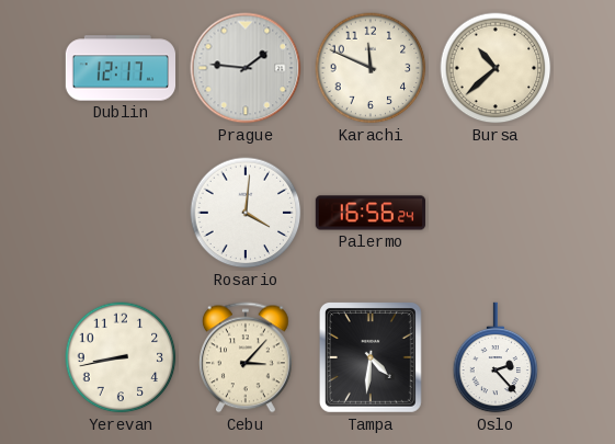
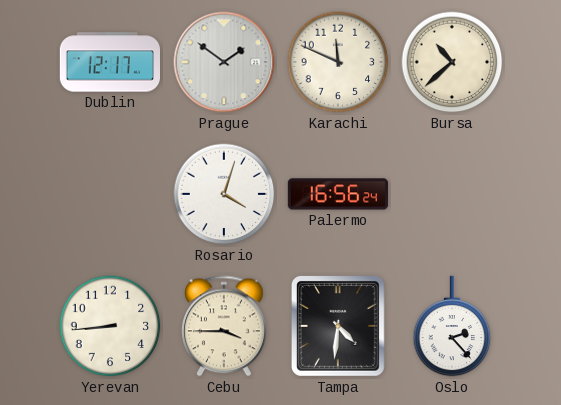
Prague: 1:46 -> 1:51 (224, 62)
Rosario: 4:01 -> 4:03 (224, 194)
Yerevan: 8:43 -> 8:44 (110, 326)
Cebu: 3:07 -> 3:45 (225, 326)
